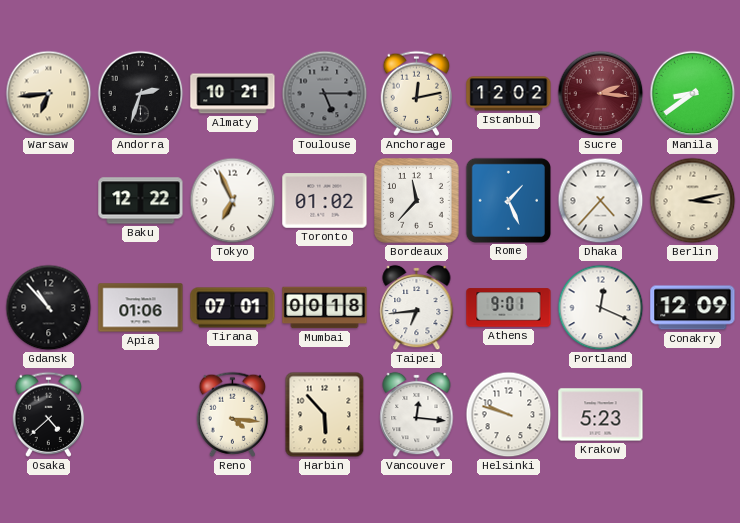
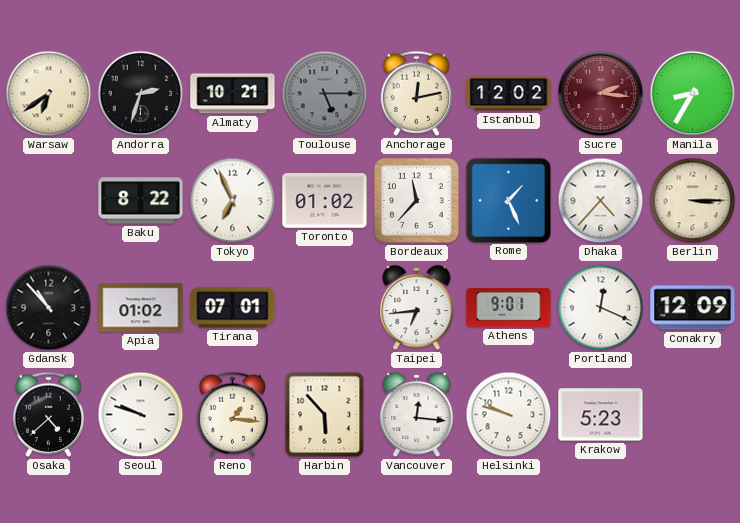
Warsaw: 6:44 -> 6:39 (49, 94)
Manila: 8:39 -> 8:35 (693, 94)
Baku: 12:22 -> 8:22 (141, 201)
Berlin: 3:13 -> 3:15 (693, 201)
Apia: 01:06 -> 01:02 (141, 308)
Mumbai: 00:18 -> none (325, 308)
Seoul: none -> 9:48 (141, 415)
Reno: 4:16 -> 1:16 (233, 414)
